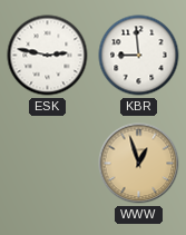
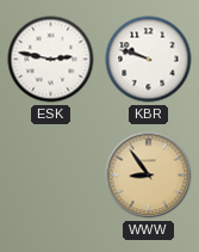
KBR: 8:59 -> 9:48 (149, 60)
WWW: 12:57 -> 8:54 (149, 176)
